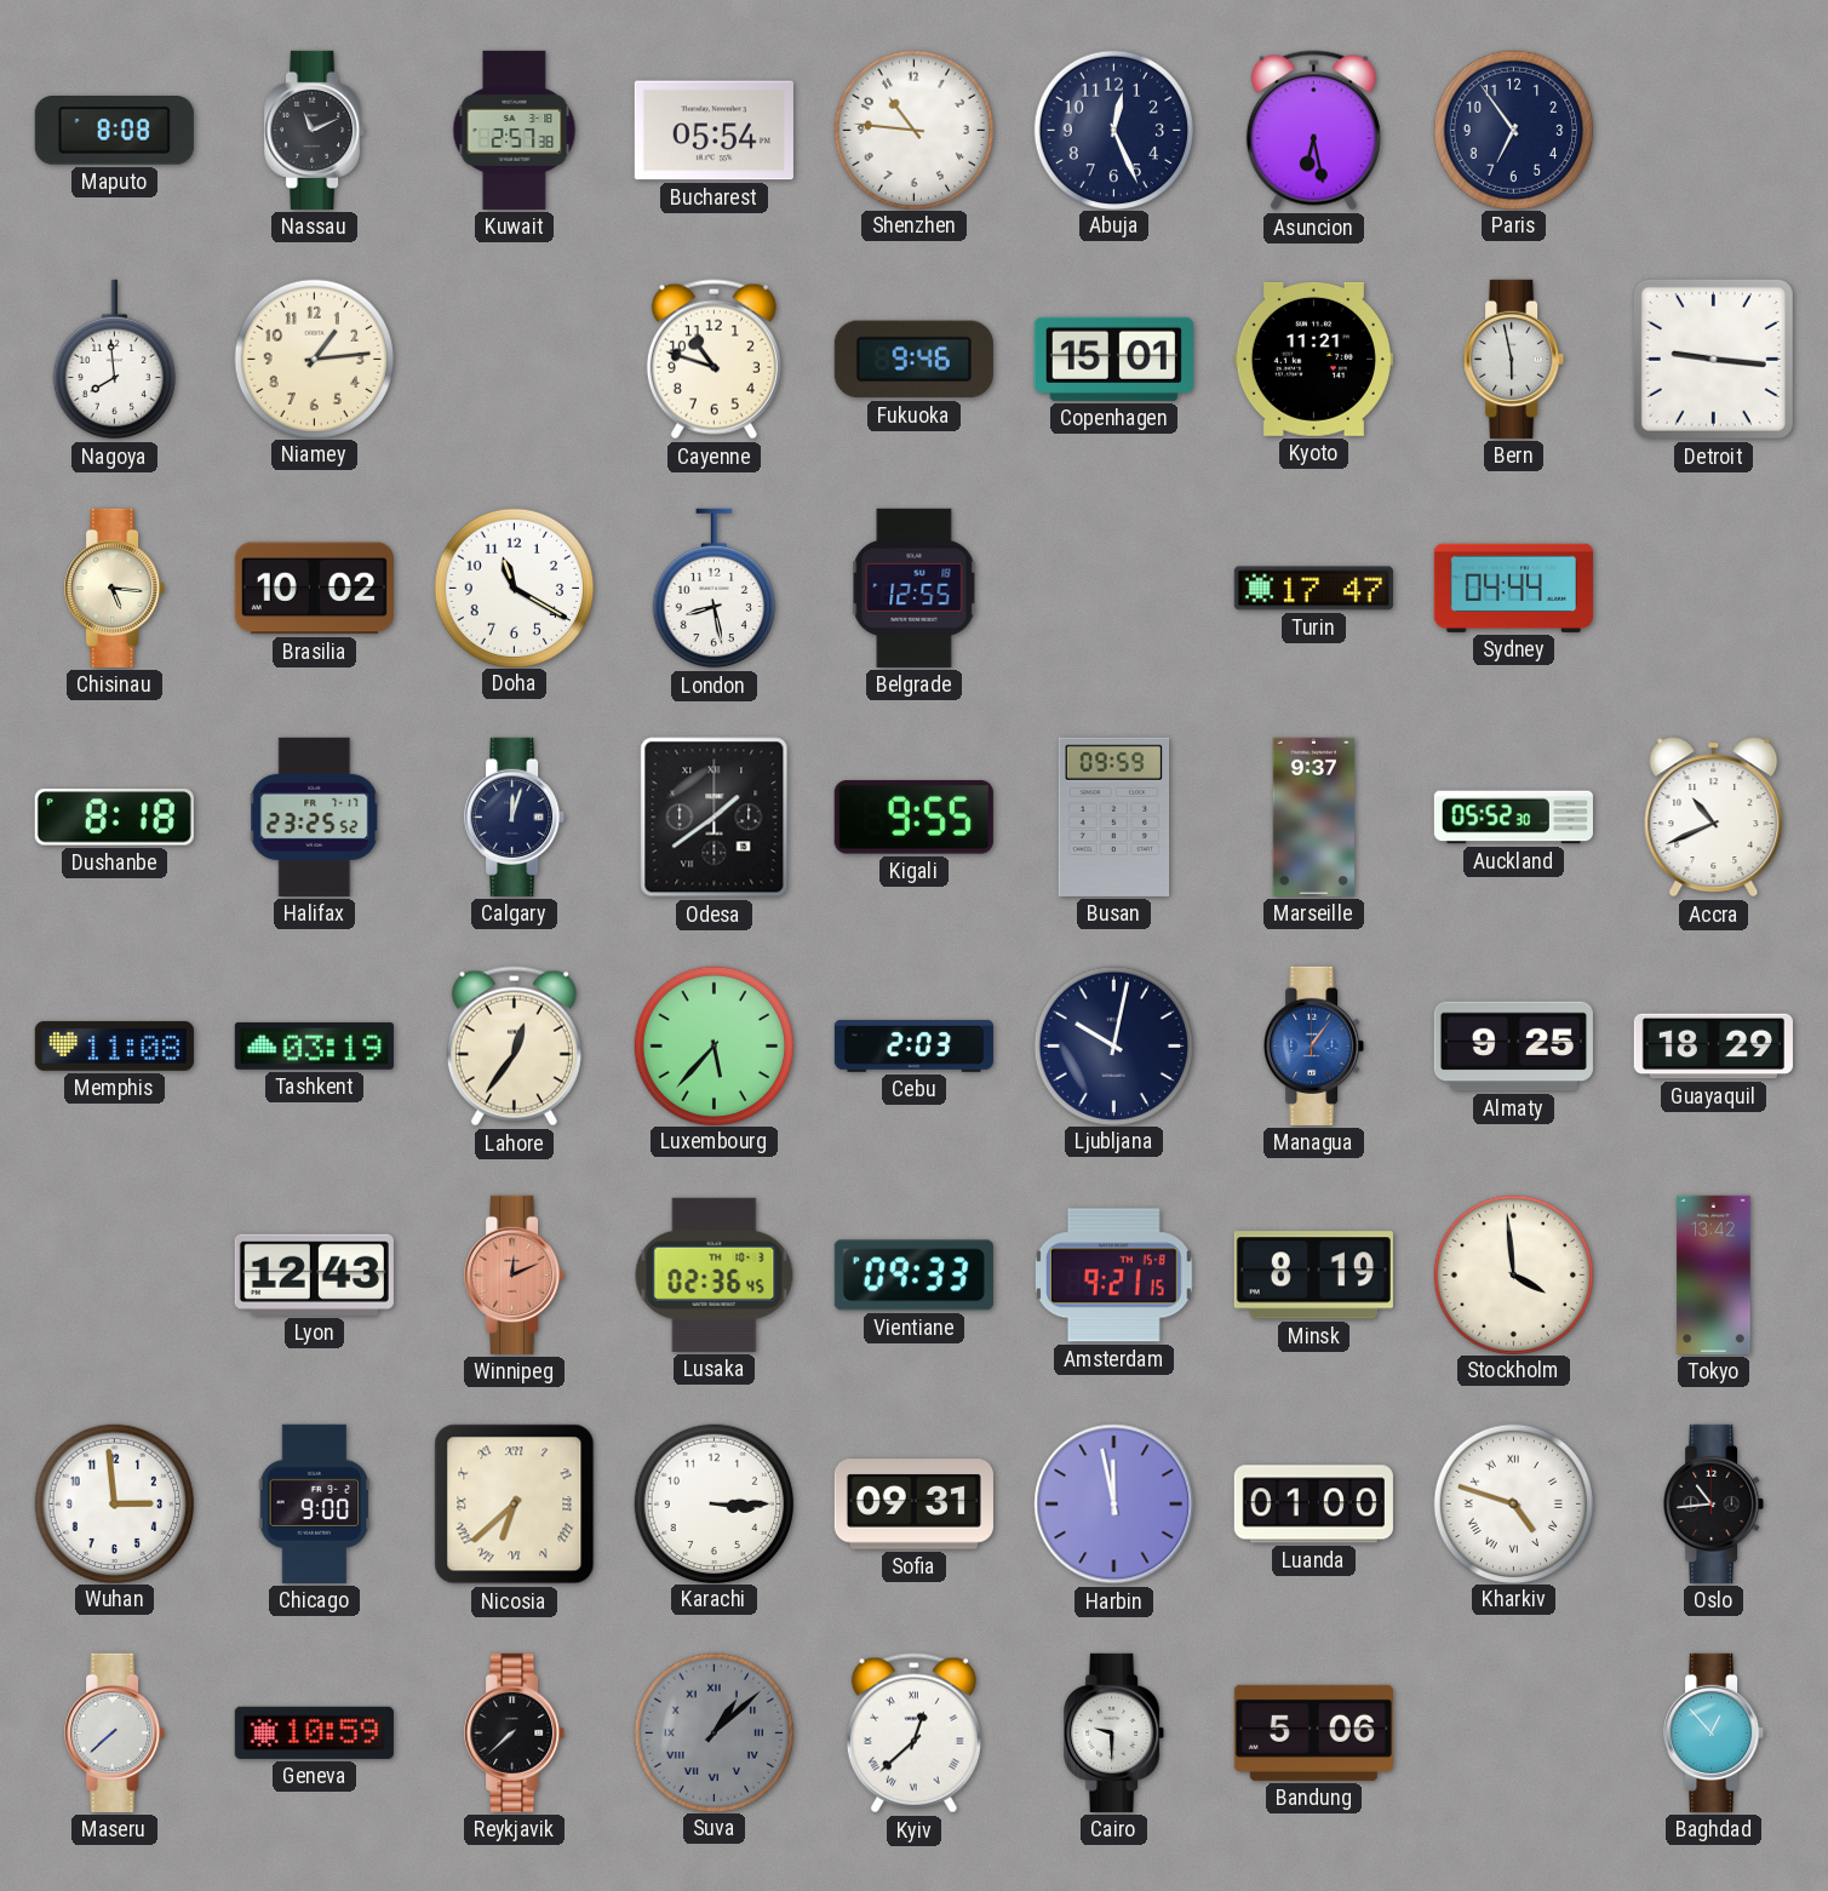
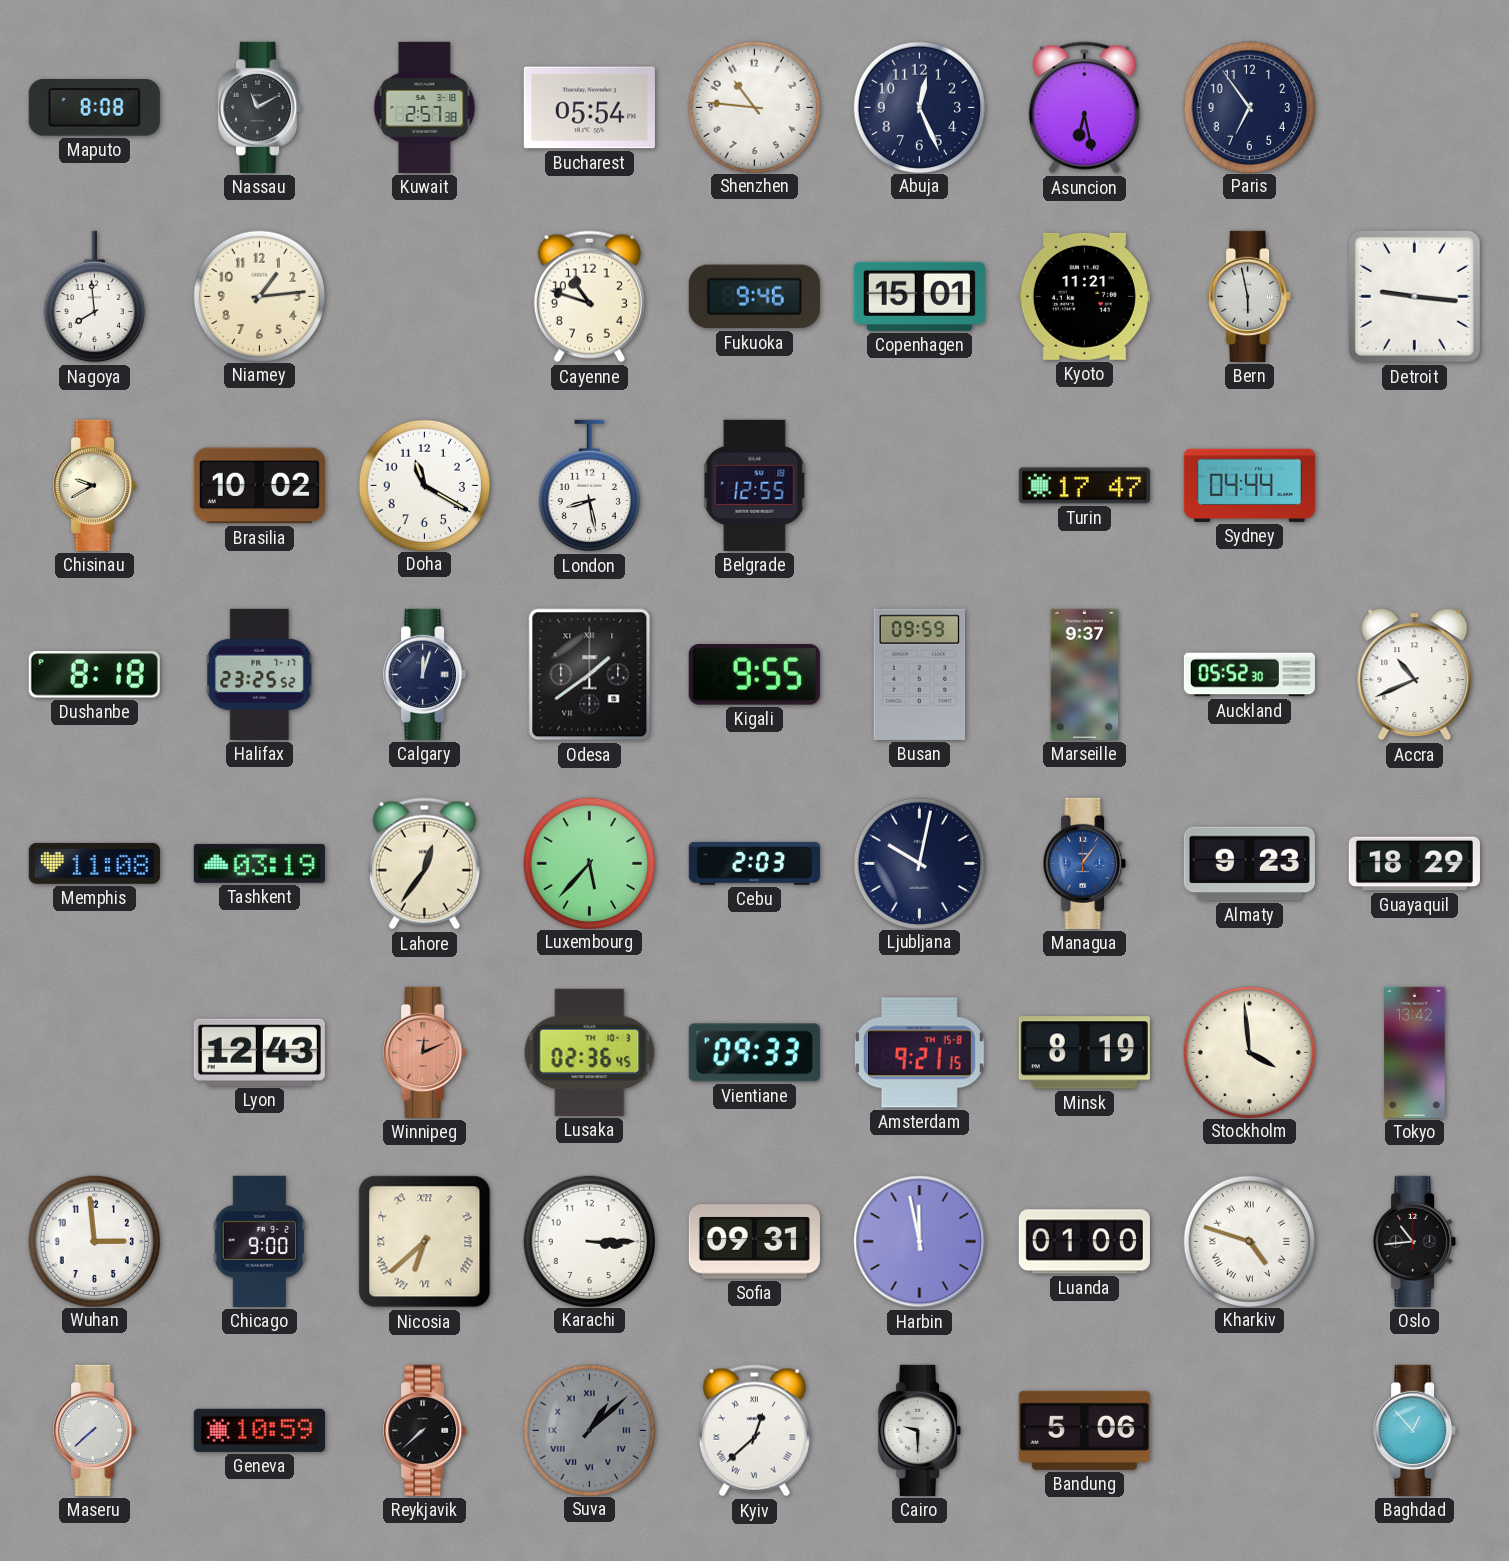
Nassau: 11:11 -> 11:10 (260, 107)
Chisinau: 5:16 -> 9:40 (95, 485)
Almaty: 9:25 -> 9:23 (1249, 864)
